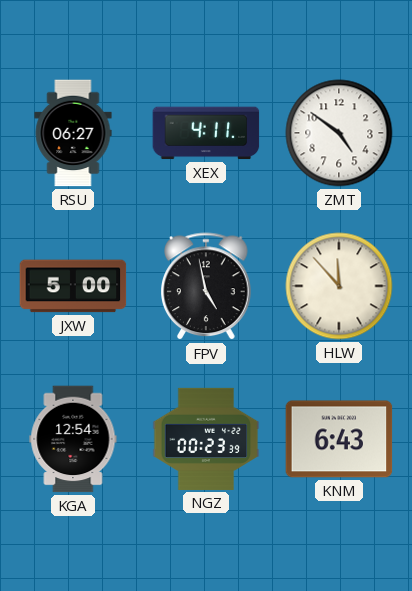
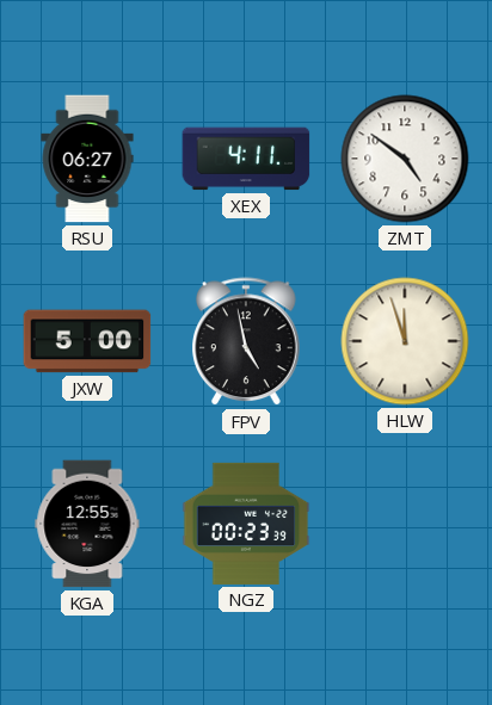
HLW: 11:53 -> 11:57 (405, 341)
KGA: 12:54 -> 12:55 (87, 524)
KNM: 6:43 -> none (339, 439)
